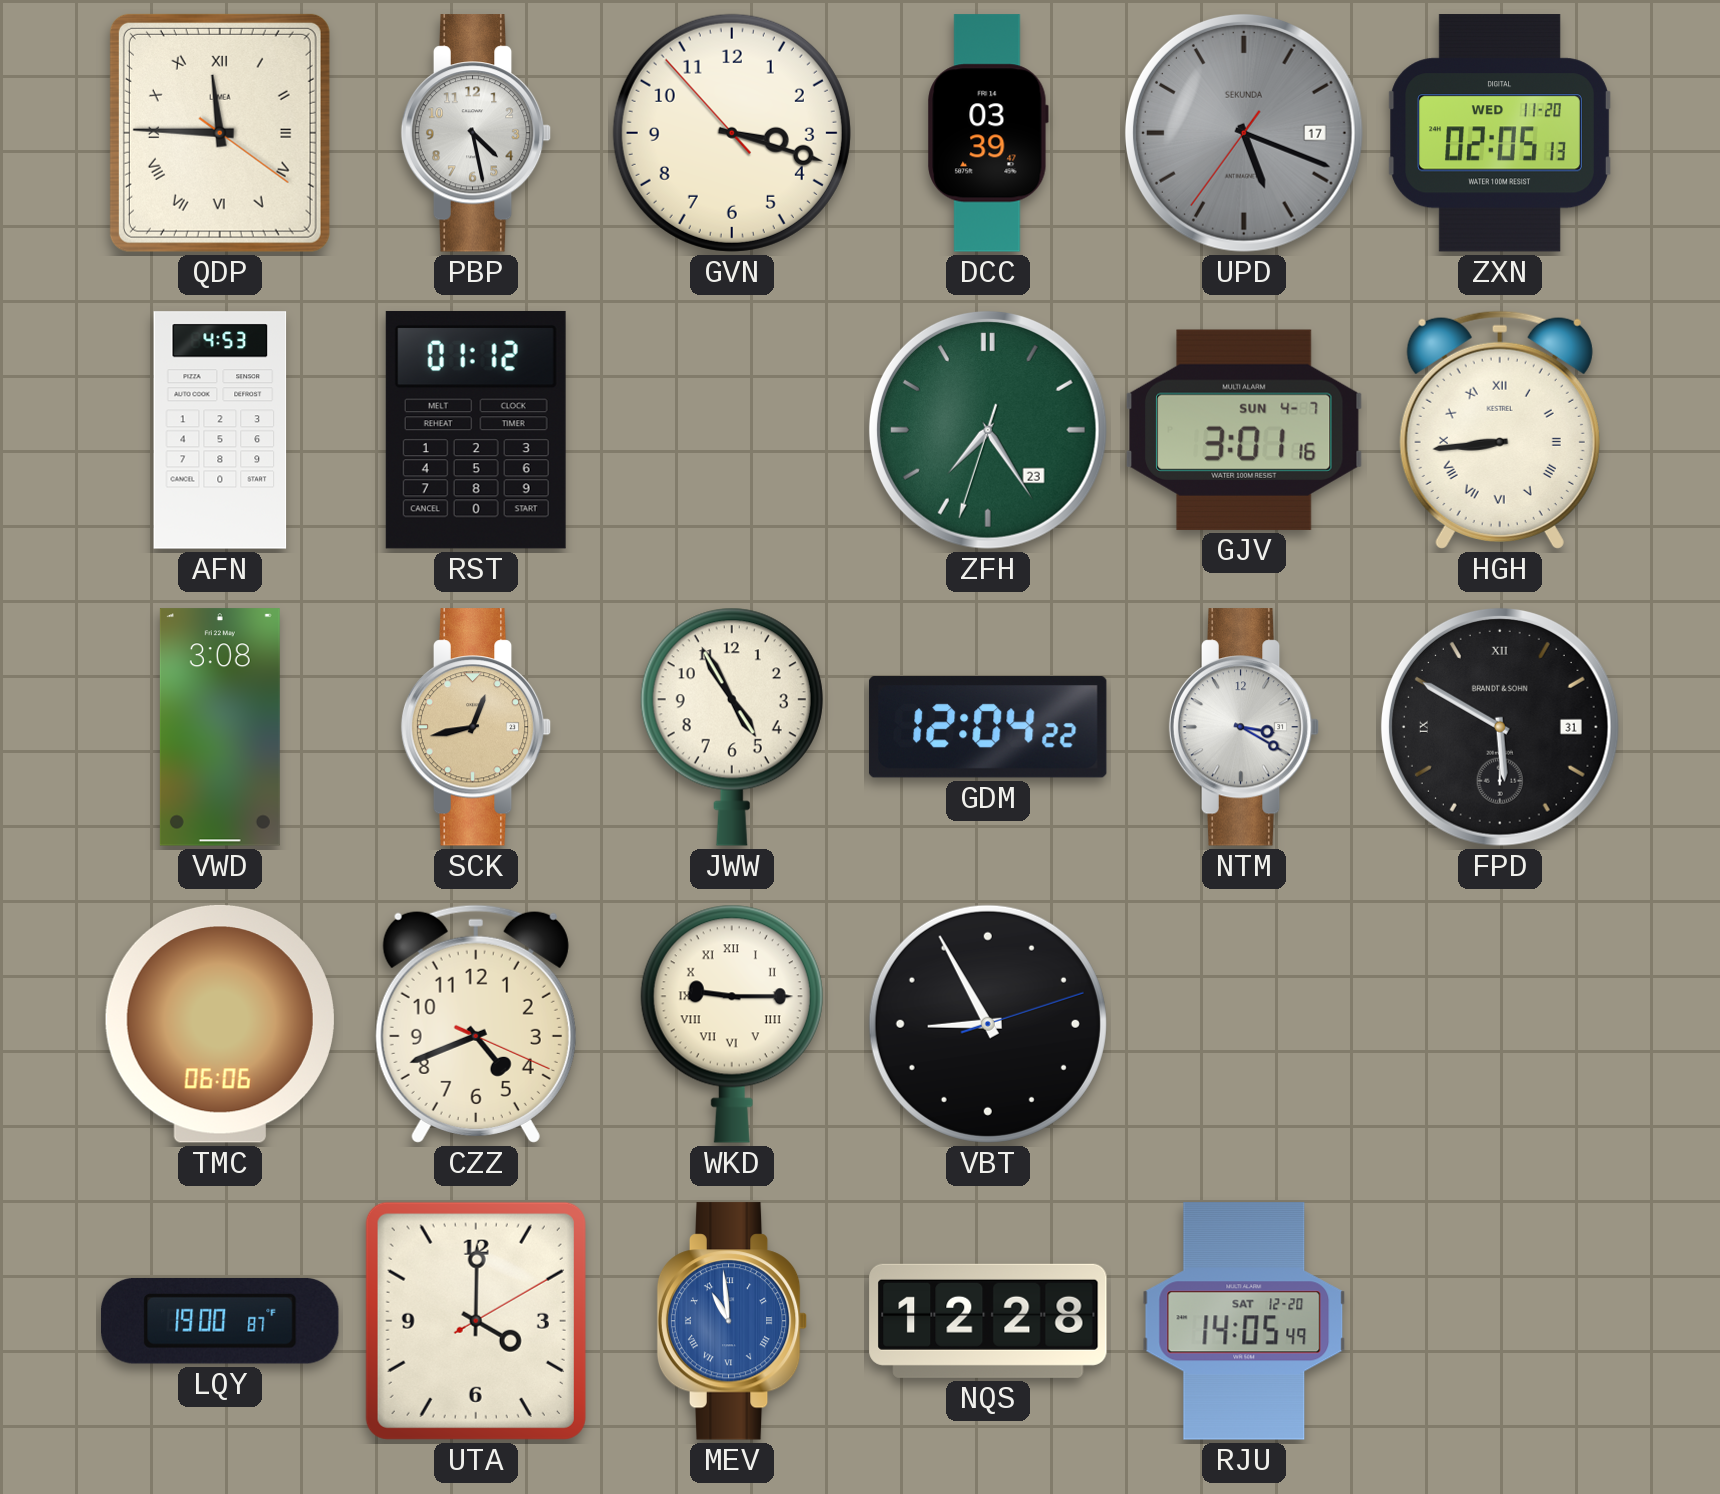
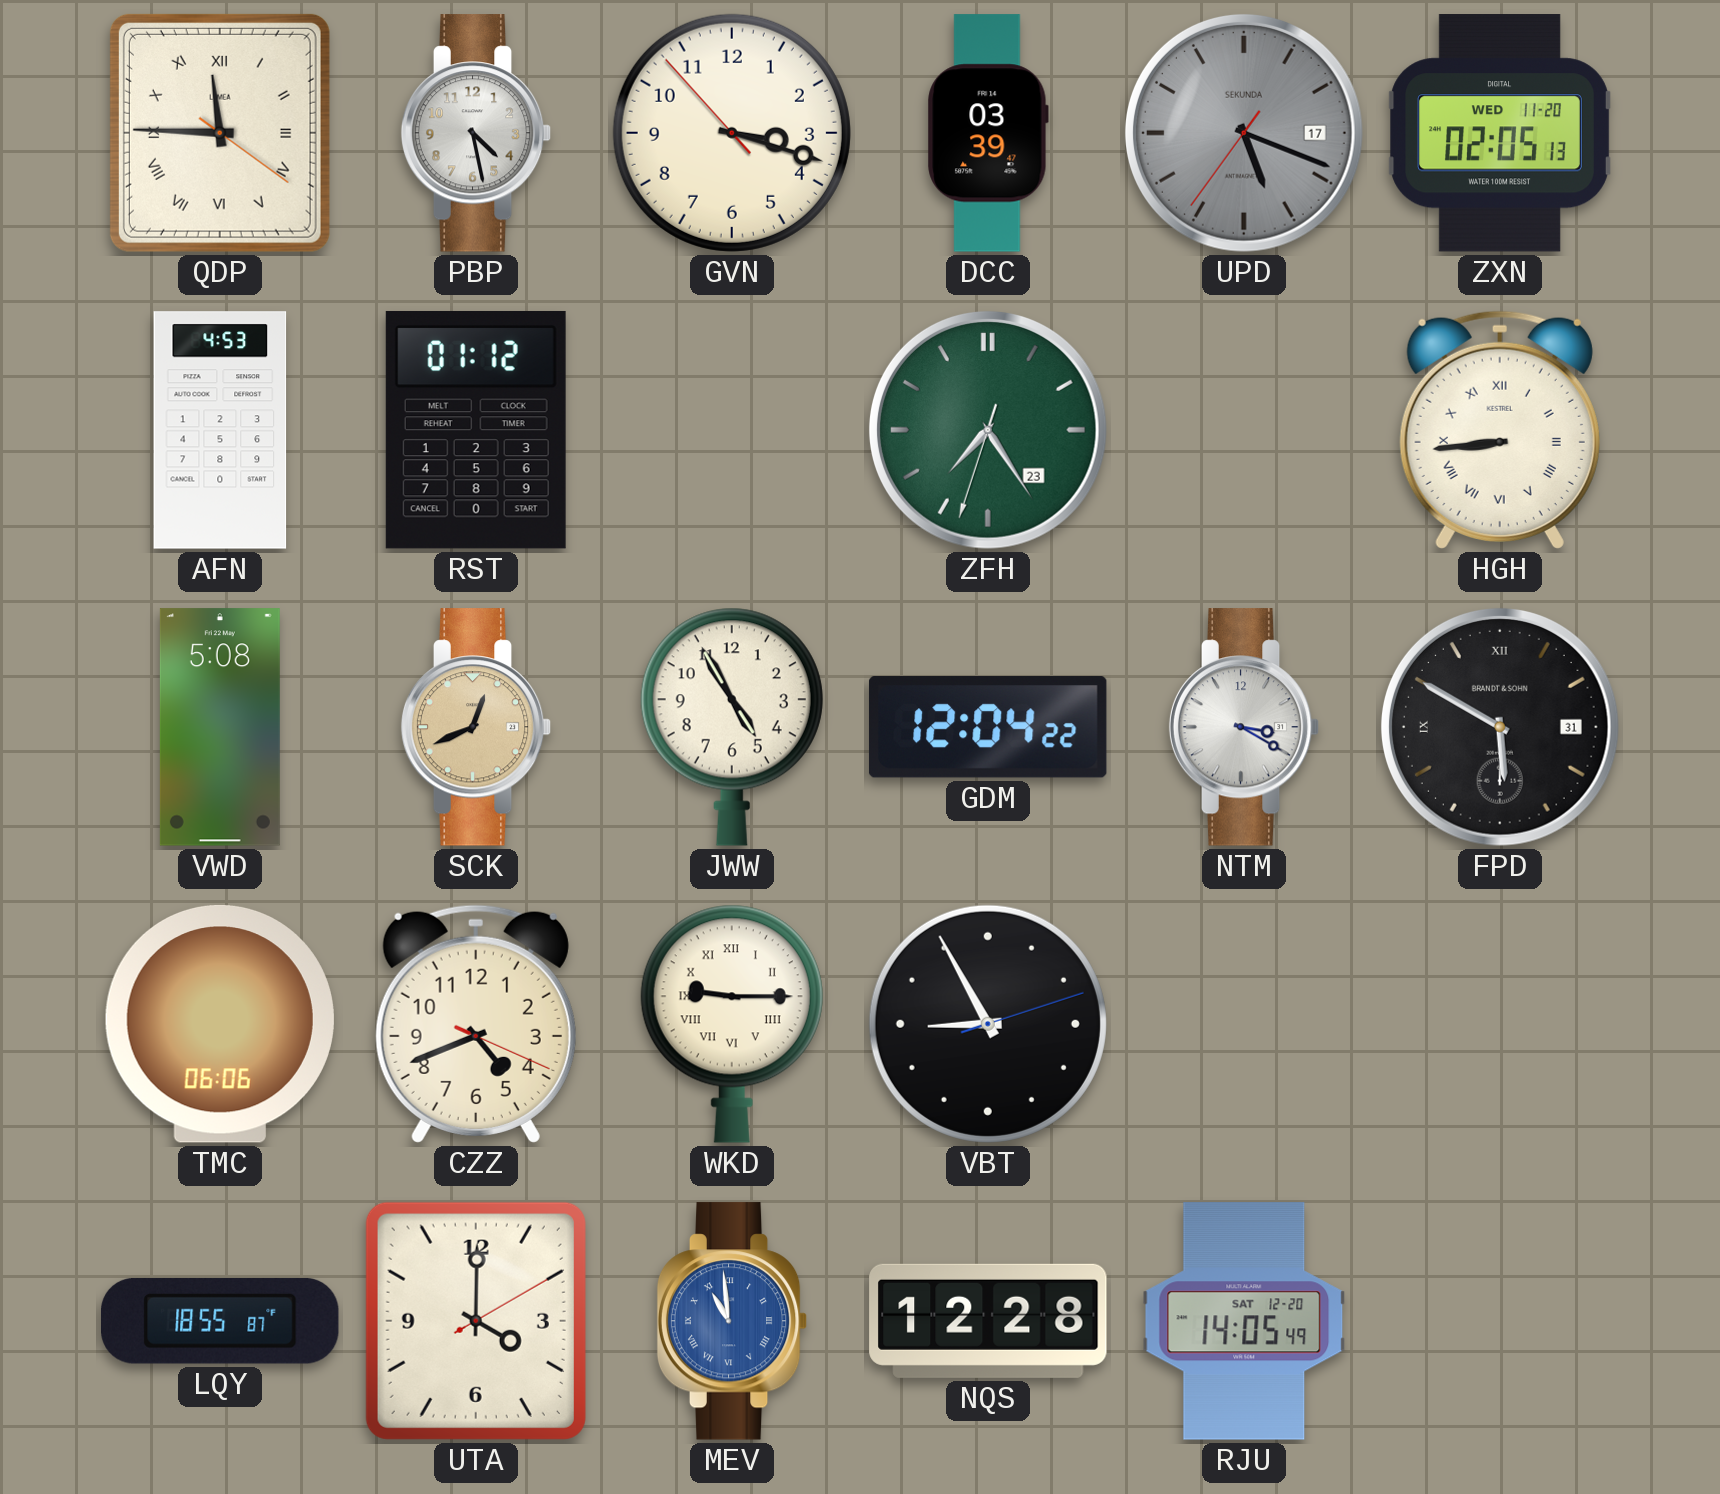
GJV: 3:01 -> none (1245, 430)
VWD: 3:08 -> 5:08 (220, 727)
SCK: 12:43 -> 12:41 (476, 727)
LQY: 19:00 -> 18:55 (221, 1321)
